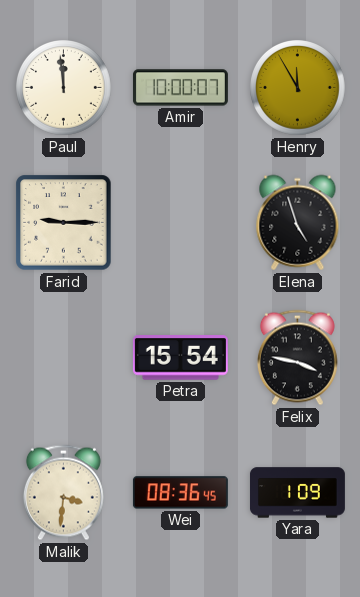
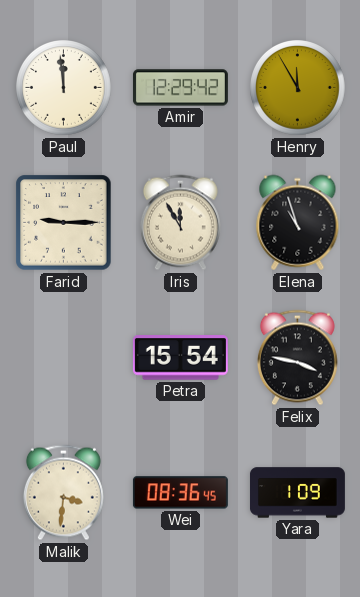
Amir: 10:00 -> 12:29 (180, 88)
Iris: none -> 11:55 (180, 223)
Elena: 4:57 -> 10:57 (298, 223)
